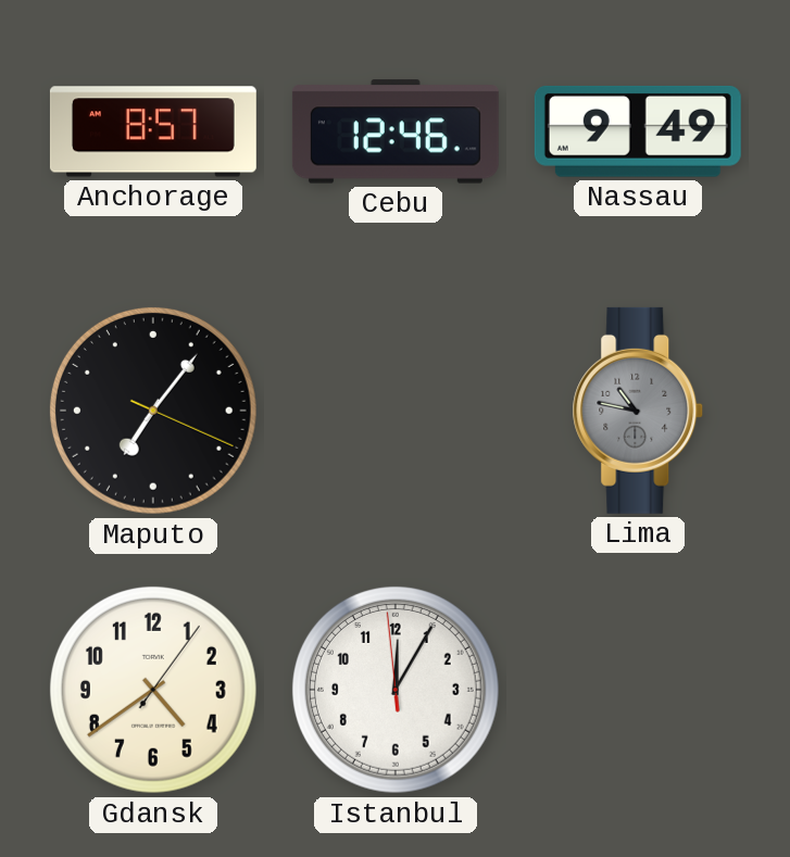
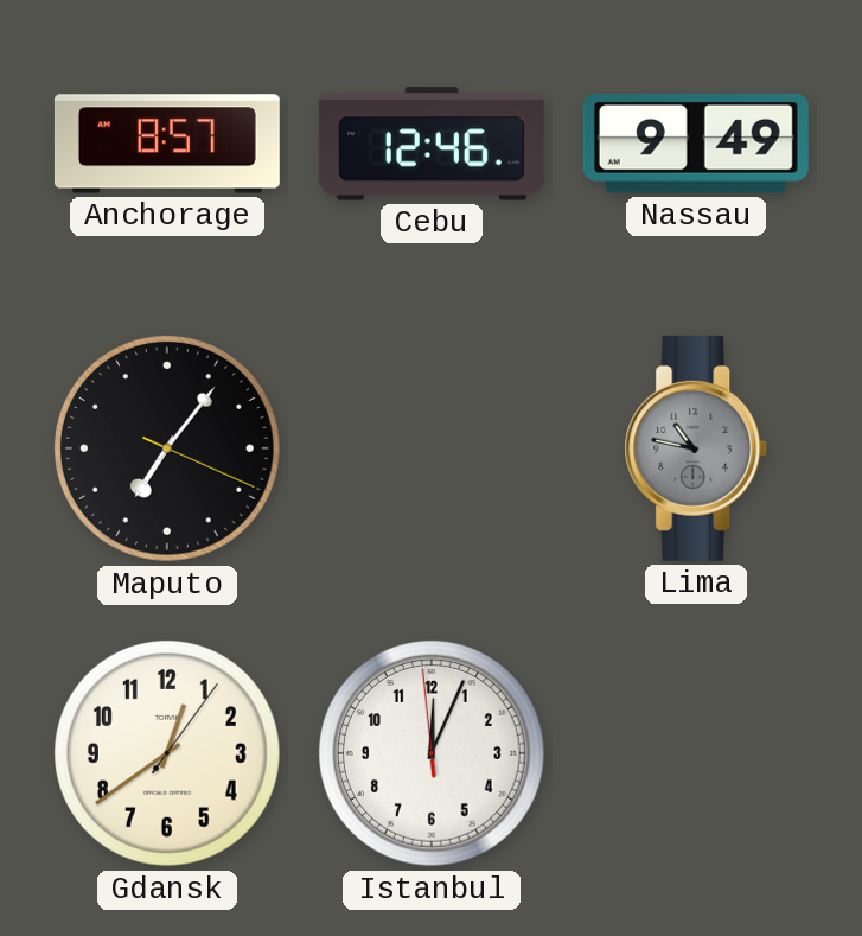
Gdansk: 4:39 -> 12:39 (167, 753)
Istanbul: 12:04 -> 12:03 (432, 753)
